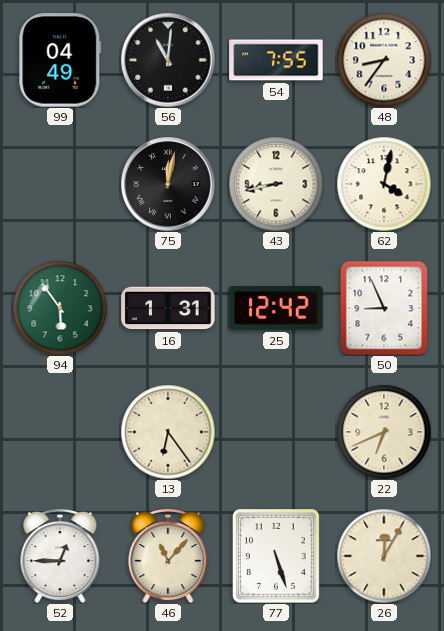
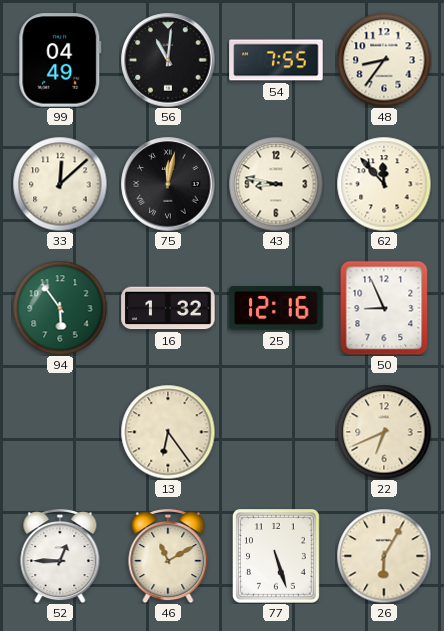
33: none -> 12:08 (60, 184)
43: 8:43 -> 8:47 (276, 184)
62: 4:02 -> 11:53 (384, 184)
16: 1:31 -> 1:32 (168, 308)
25: 12:42 -> 12:16 (276, 308)
46: 11:07 -> 11:10 (168, 556)
26: 12:05 -> 6:05 (384, 556)
